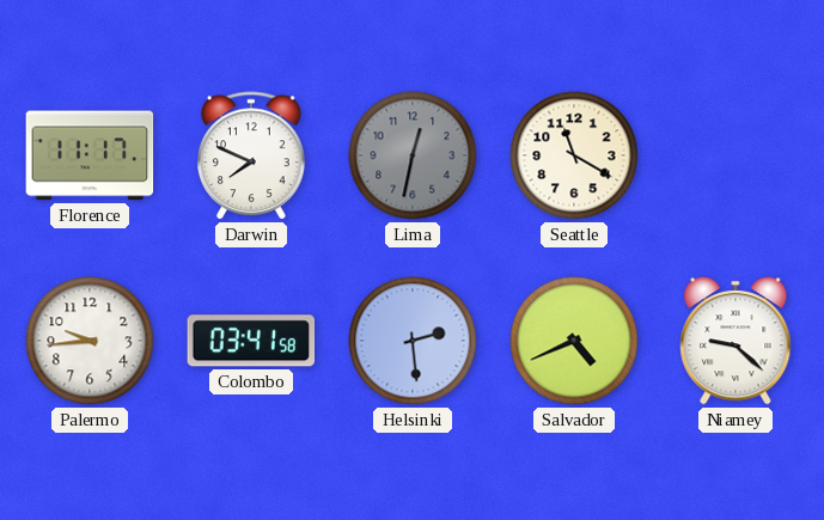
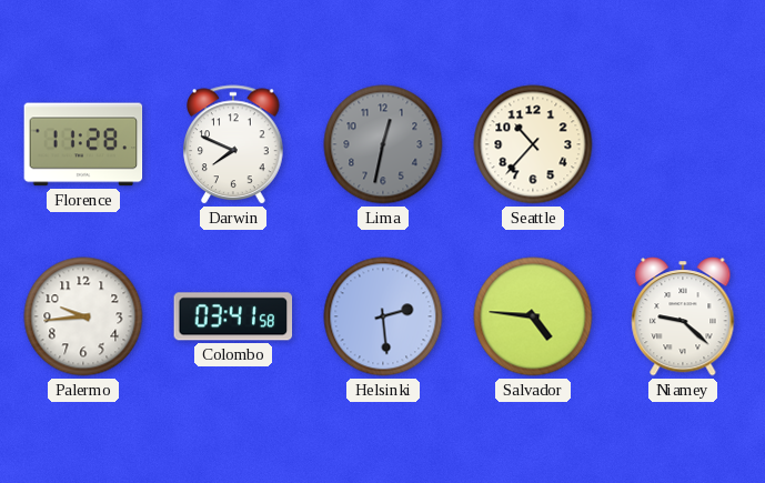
Florence: 11:17 -> 11:28 (83, 144)
Seattle: 11:20 -> 10:37 (533, 144)
Salvador: 4:41 -> 4:46 (533, 316)
